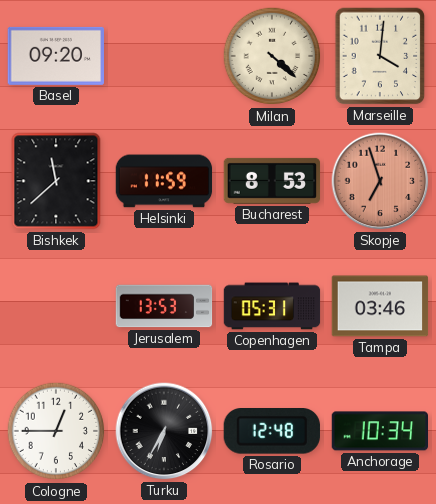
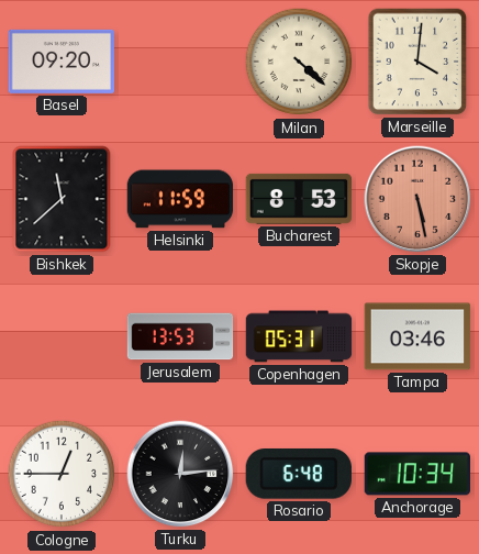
Skopje: 6:57 -> 5:28 (417, 199)
Turku: 6:35 -> 12:14 (180, 474)
Rosario: 12:48 -> 6:48 (299, 475)
